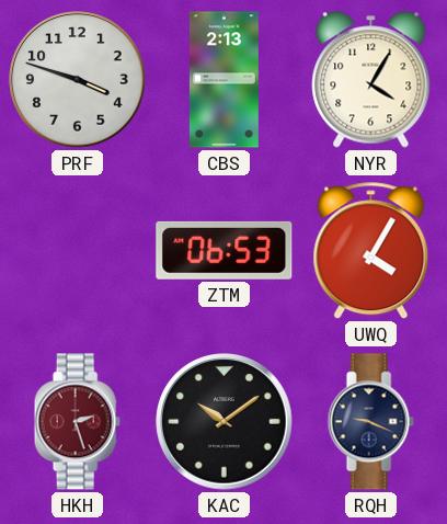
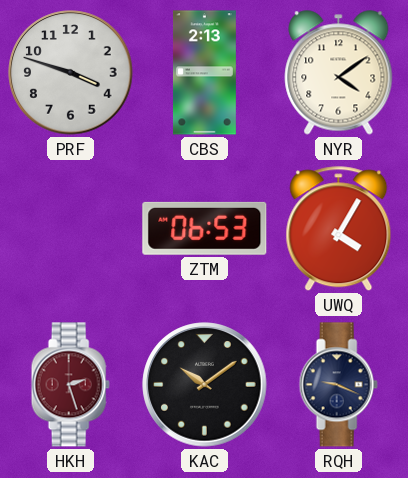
NYR: 4:05 -> 4:09 (339, 73)
